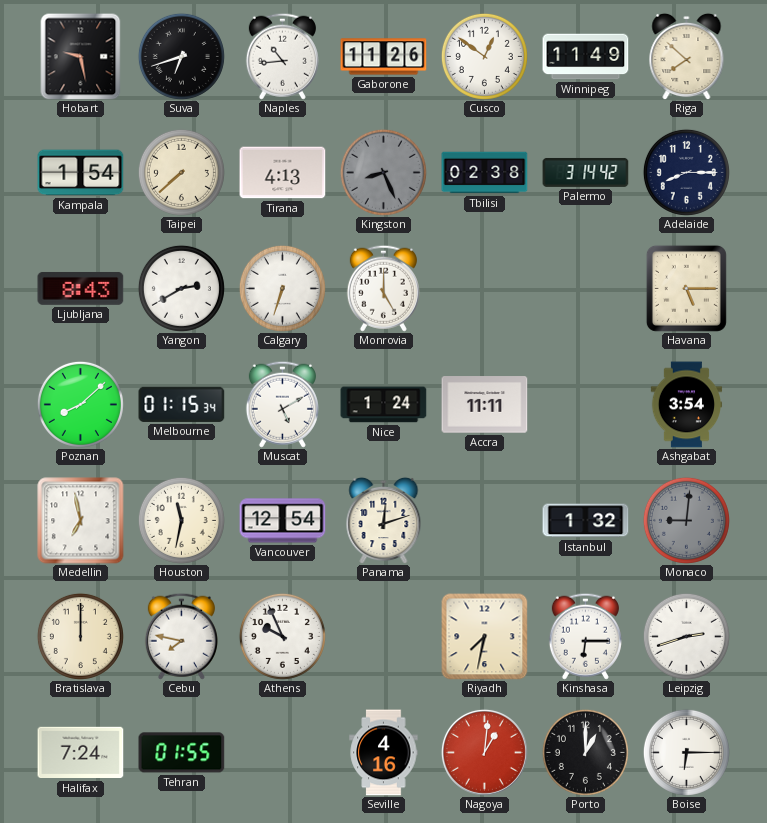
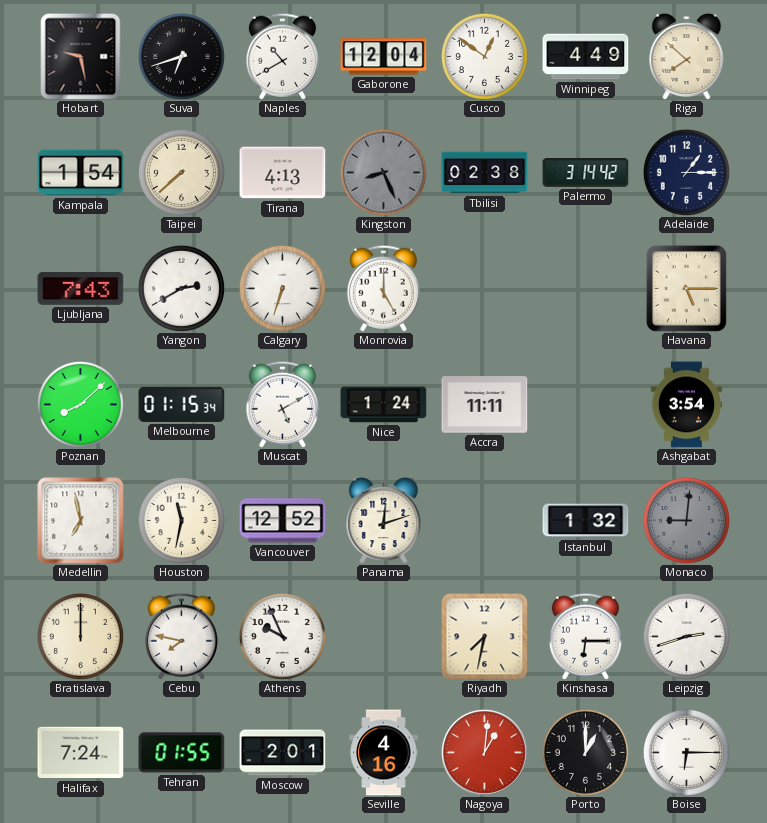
Naples: 10:44 -> 10:40 (282, 56)
Gaborone: 11:26 -> 12:04 (384, 57)
Winnipeg: 11:49 -> 4:49 (586, 57)
Adelaide: 8:15 -> 1:15 (686, 172)
Ljubljana: 8:43 -> 7:43 (81, 289)
Vancouver: 12:54 -> 12:52 (283, 521)
Moscow: none -> 2:01 (283, 753)
